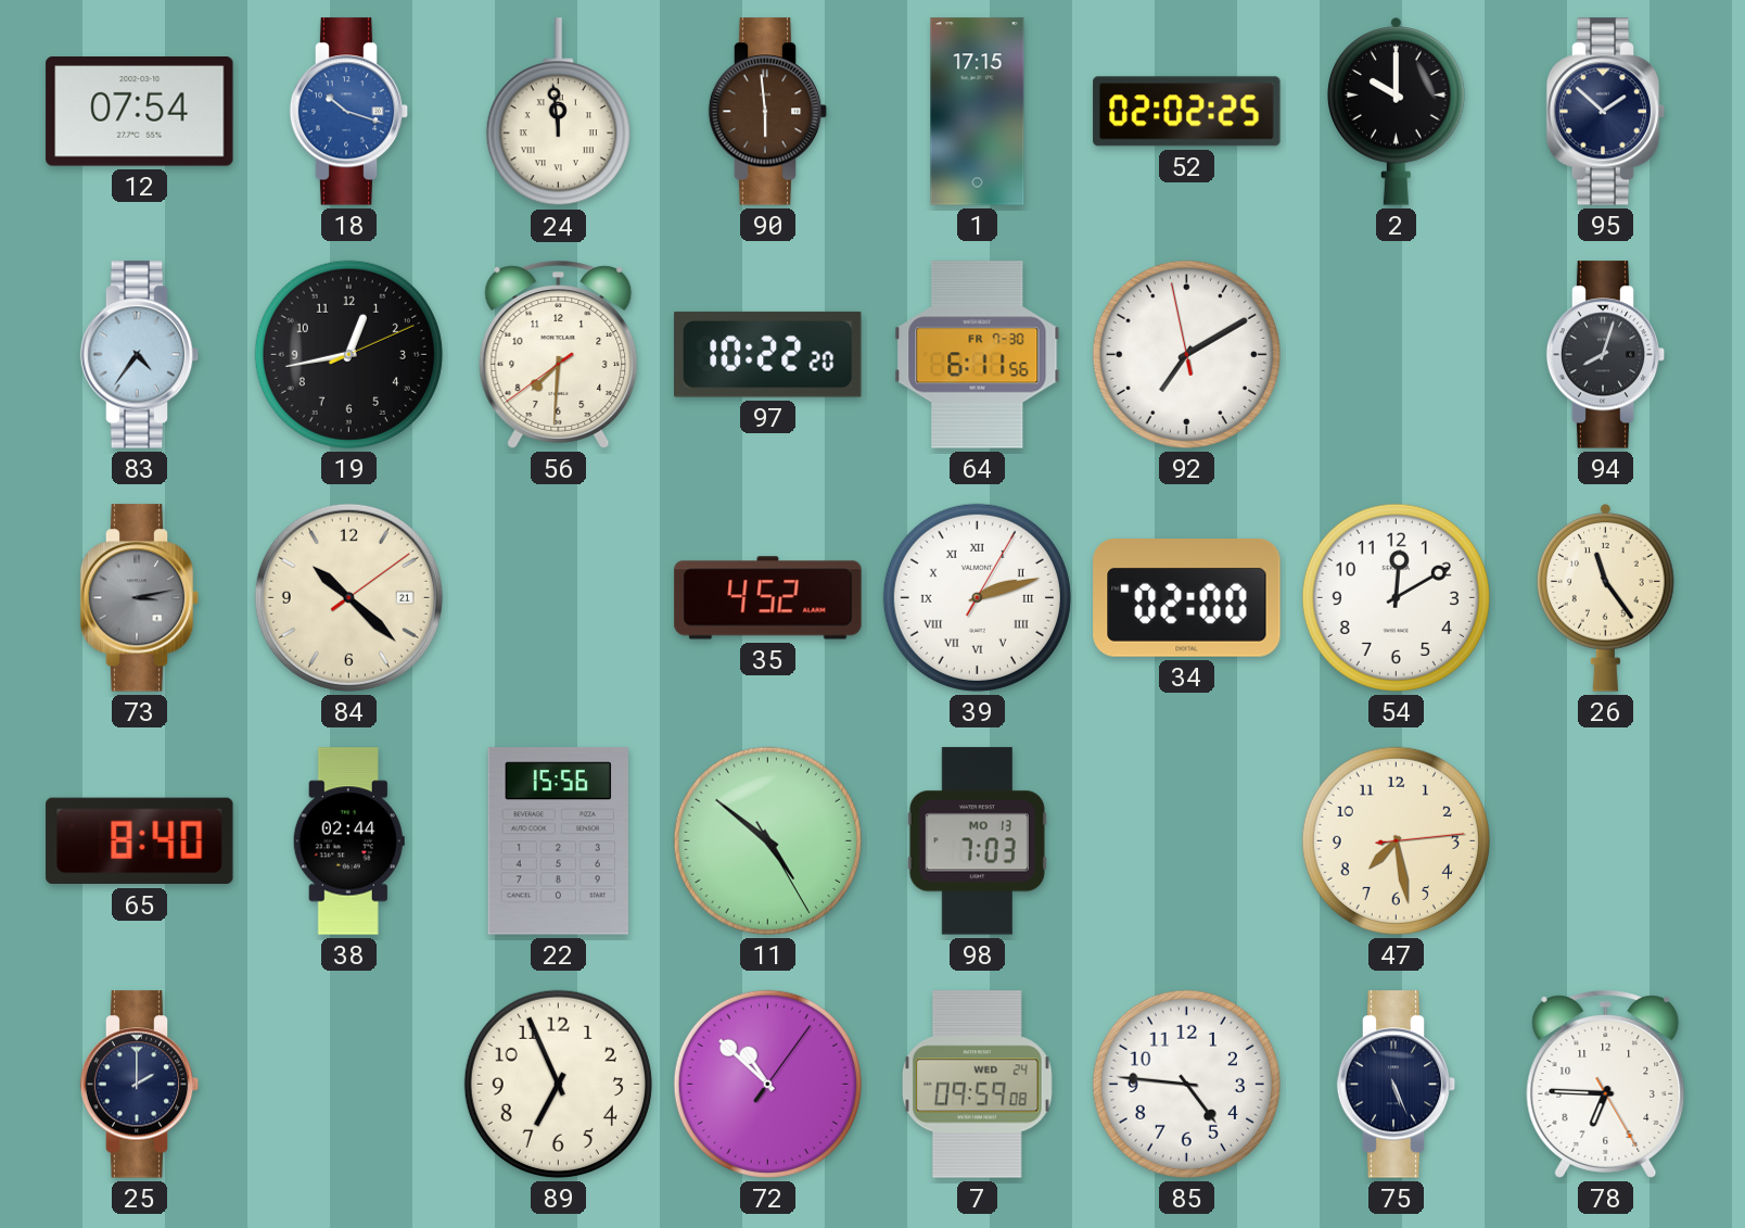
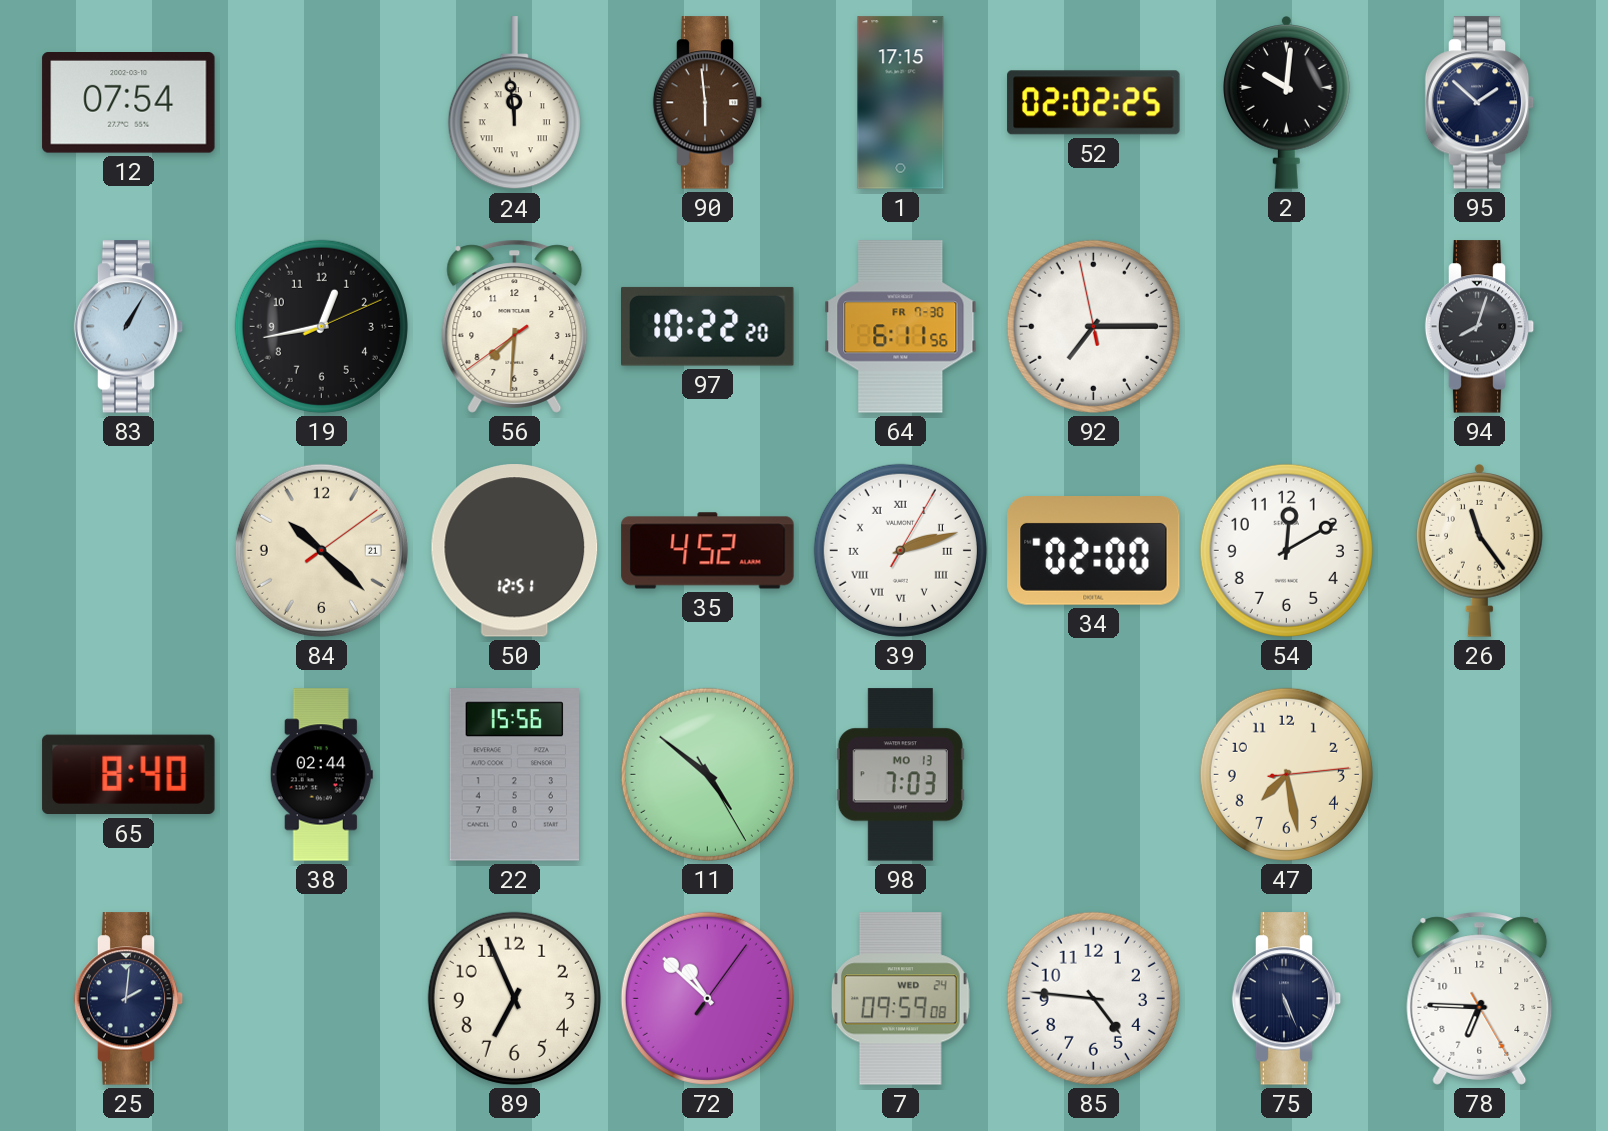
18: 10:18 -> none (349, 112)
2: 10:00 -> 10:01 (1287, 103)
83: 4:36 -> 1:05 (129, 327)
92: 7:09 -> 7:14 (1093, 326)
73: 3:13 -> none (140, 598)
50: none -> 12:51 (515, 551)
25: 2:00 -> 2:01 (129, 999)
